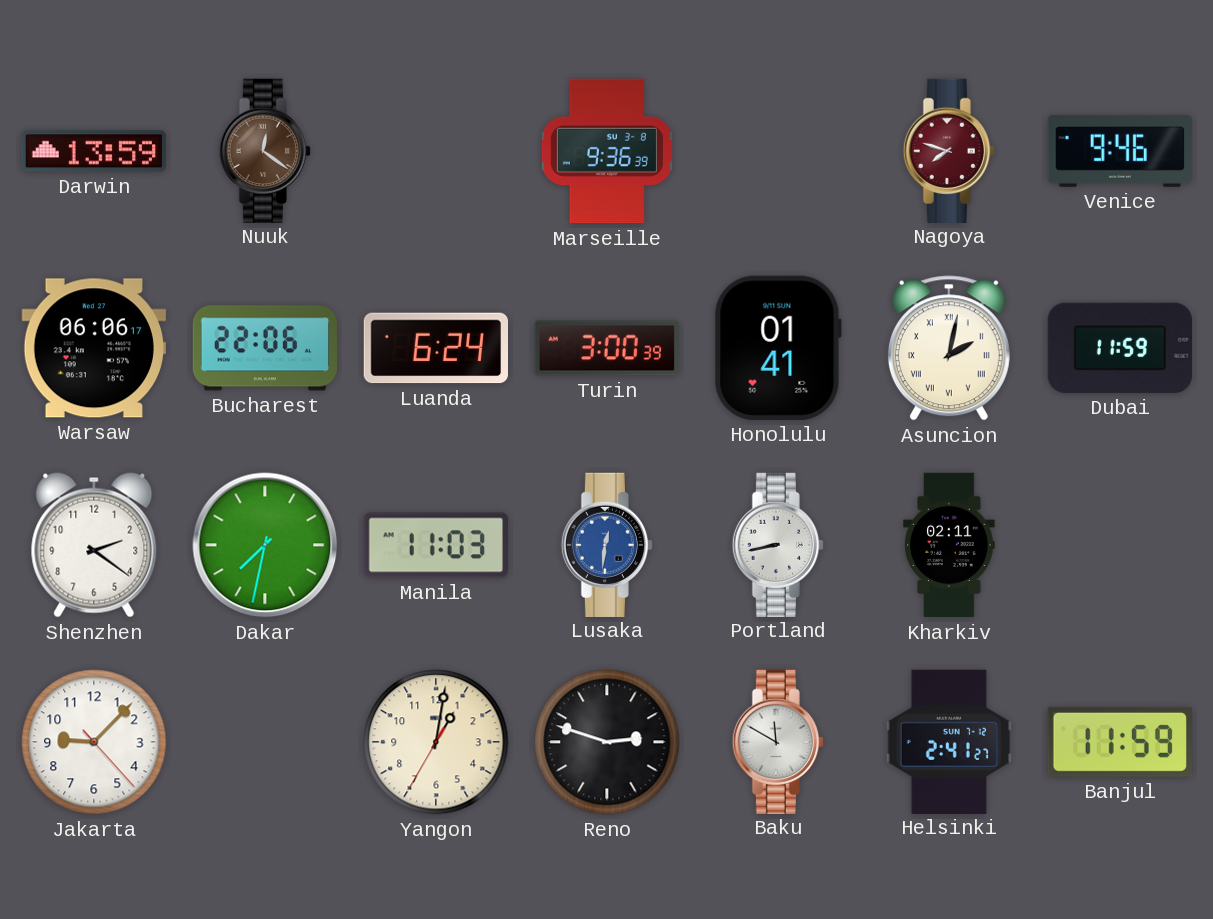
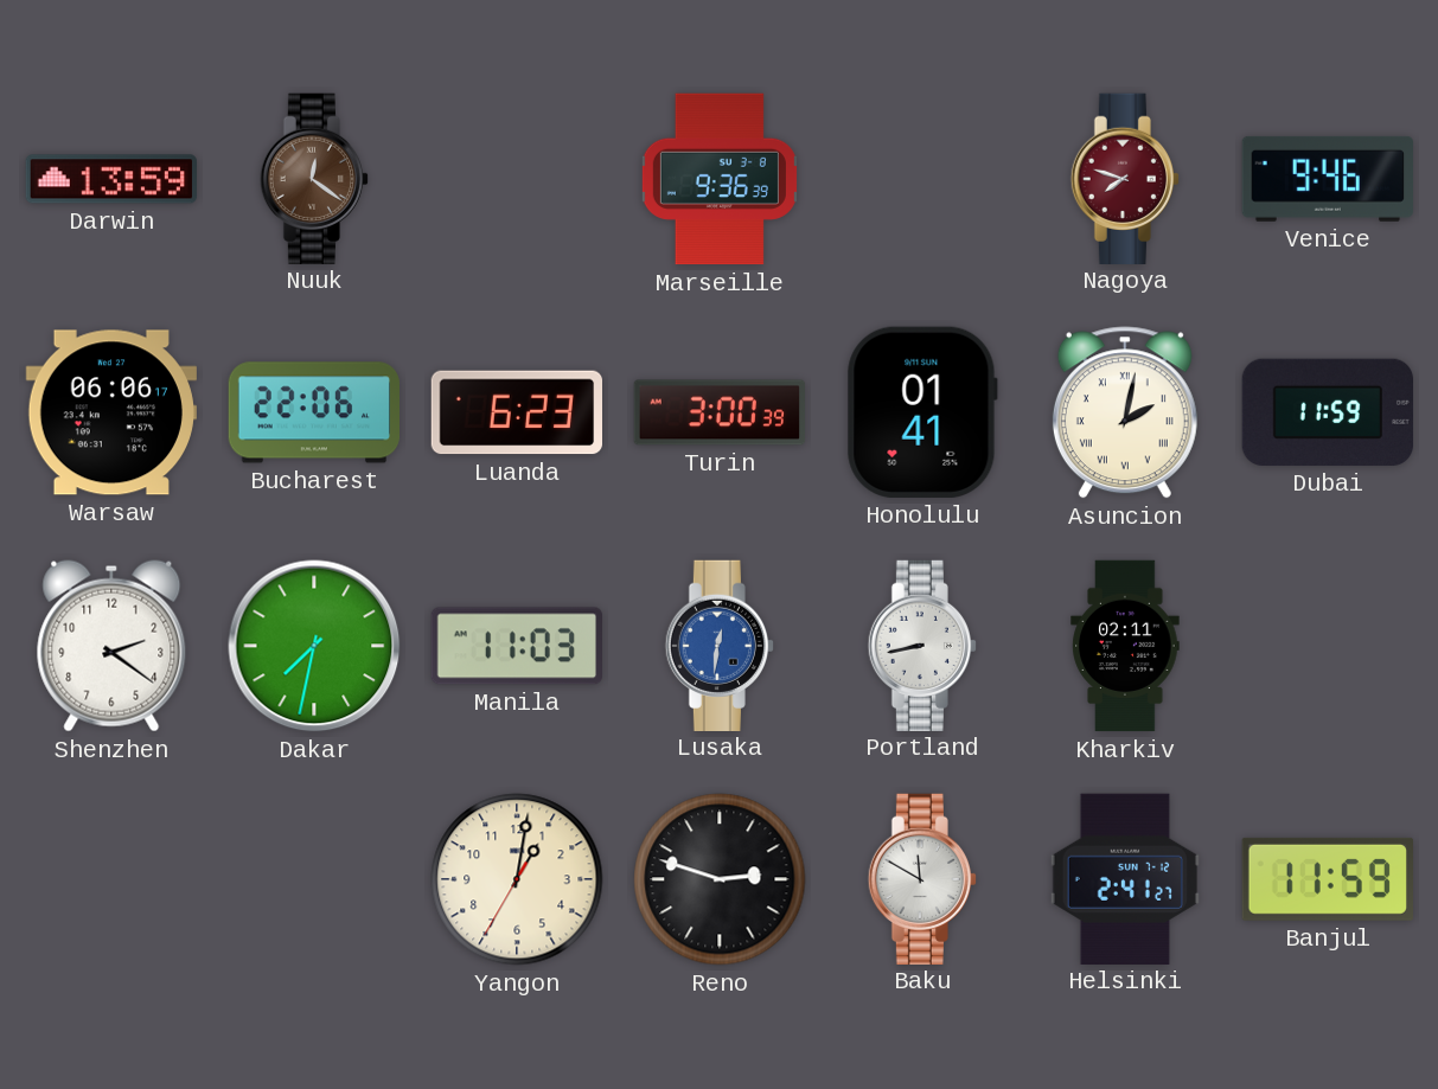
Luanda: 6:24 -> 6:23 (516, 412)
Jakarta: 9:07 -> none (94, 742)
